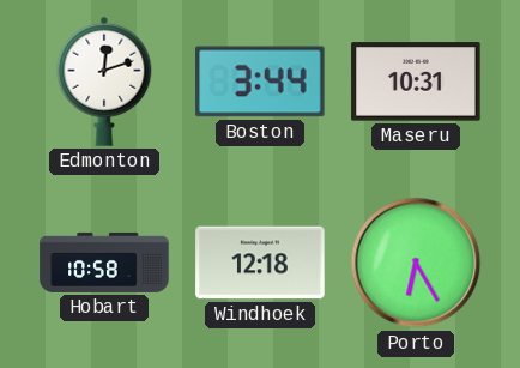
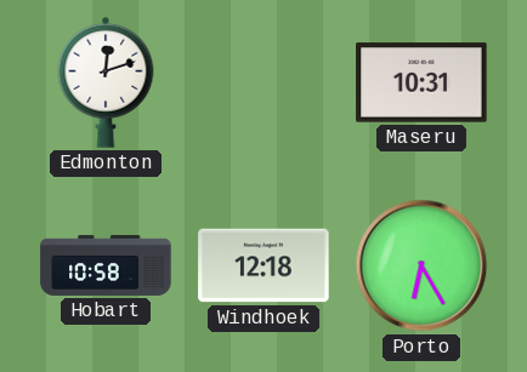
Boston: 3:44 -> none (260, 82)
